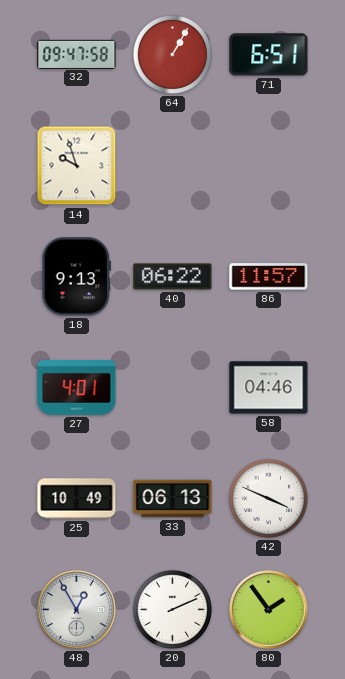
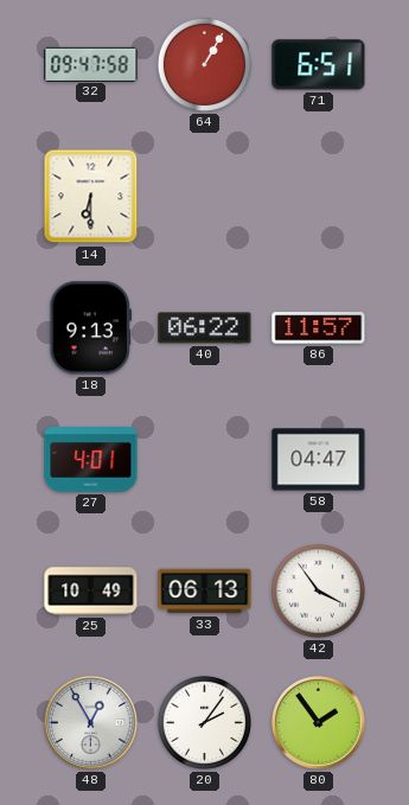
14: 9:57 -> 6:30 (91, 197)
58: 04:46 -> 04:47 (319, 460)
42: 3:49 -> 3:54 (318, 590)
20: 2:11 -> 2:06 (204, 722)
